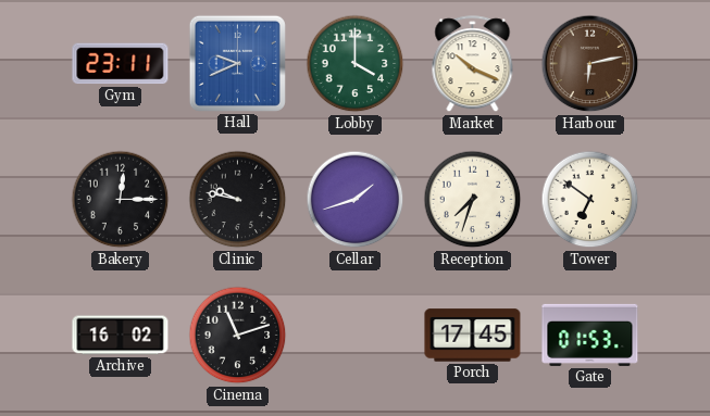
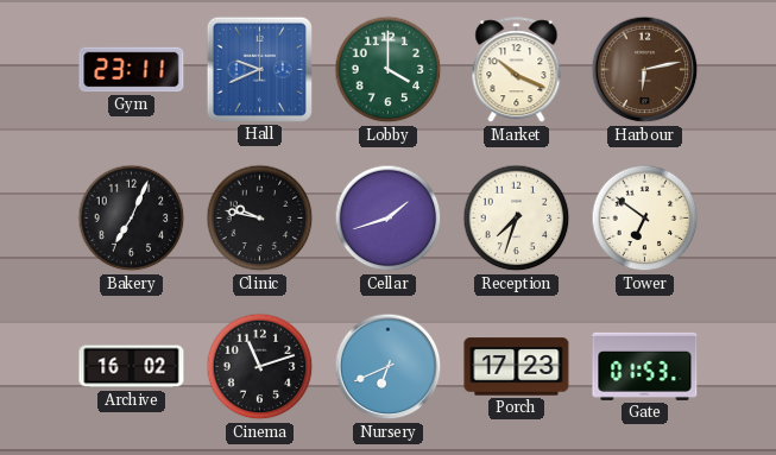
Bakery: 12:15 -> 7:04 (132, 219)
Nursery: none -> 6:41 (389, 367)
Porch: 17:45 -> 17:23 (517, 367)
